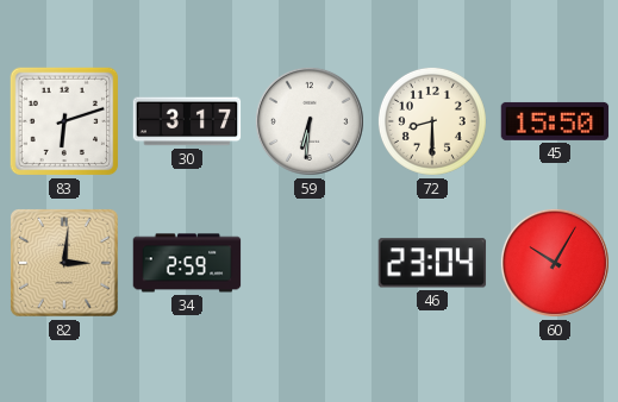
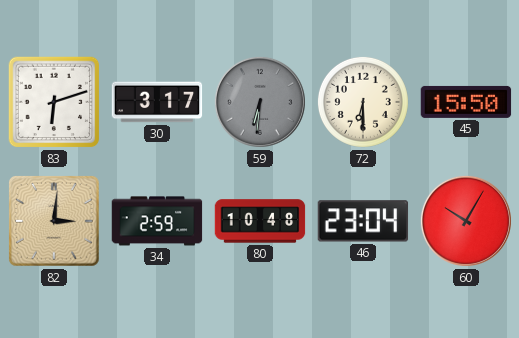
59 dial: white -> grey (260, 102)
72: 8:30 -> 6:30 (363, 102)
80: none -> 10:48 (260, 221)
